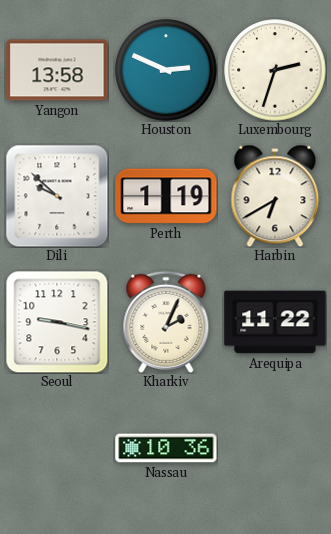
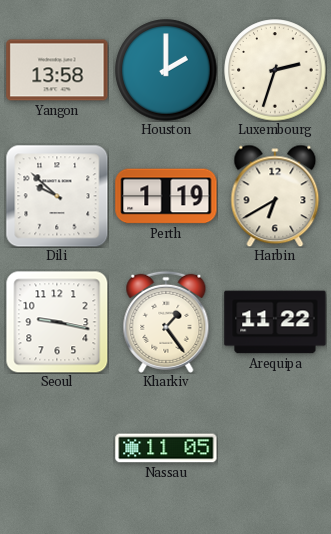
Houston: 2:49 -> 2:00 (166, 70)
Kharkiv: 2:04 -> 1:24 (166, 322)
Nassau: 10:36 -> 11:05 (166, 448)
